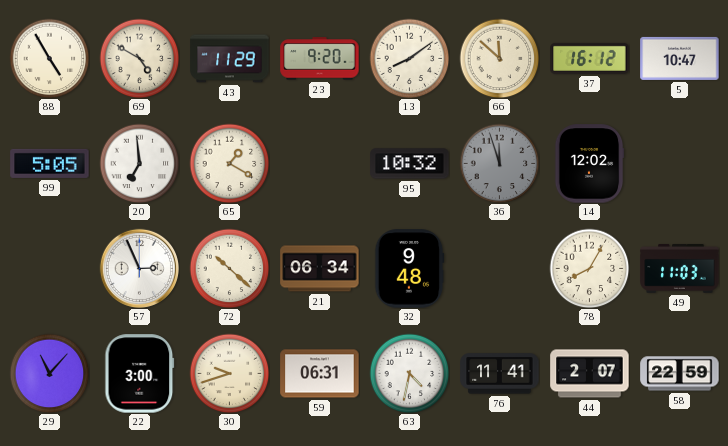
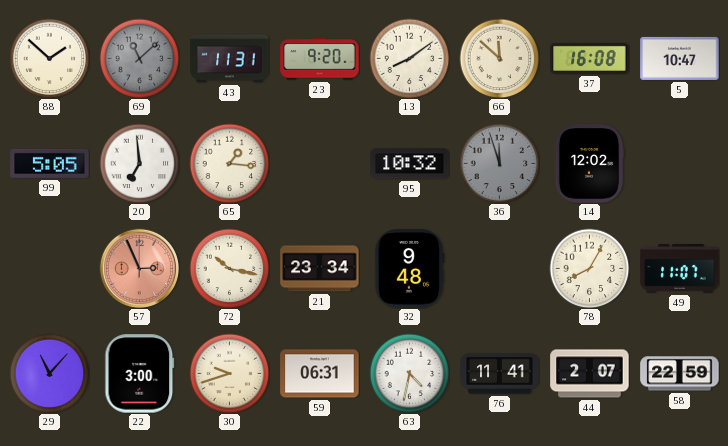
88: 4:55 -> 1:52 (49, 58)
69: 4:50 -> 11:08 (139, 58)
69 dial: cream -> grey (139, 58)
43: 11:29 -> 11:31 (230, 59)
37: 16:12 -> 16:08 (590, 58)
65: 1:20 -> 1:16 (229, 163)
57 dial: white -> salmon (139, 268)
72: 10:22 -> 10:17 (229, 268)
21: 06:34 -> 23:34 (320, 269)
49: 11:03 -> 11:07 (680, 268)
